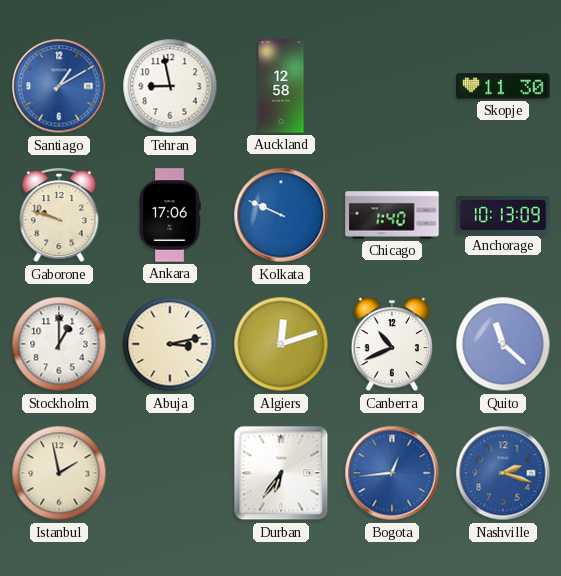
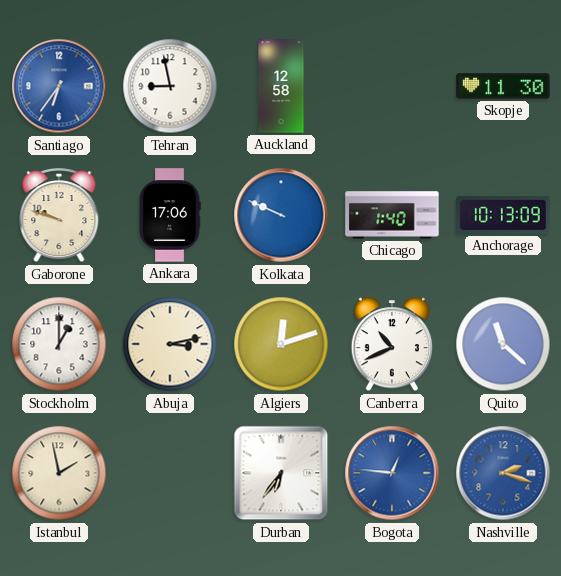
Santiago: 1:10 -> 6:36 (59, 86)
Bogota: 12:44 -> 12:46 (392, 473)
